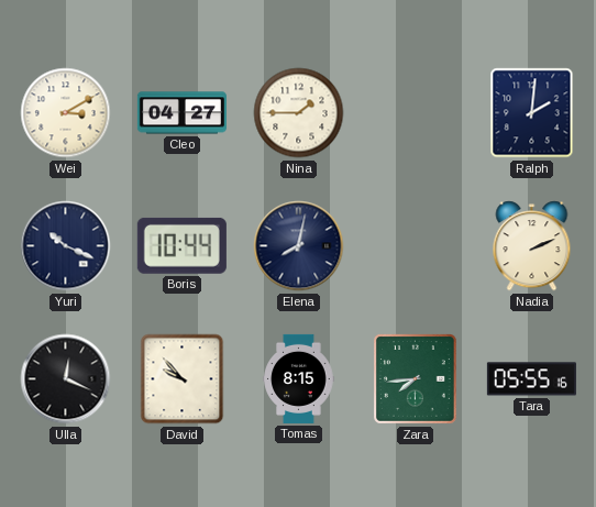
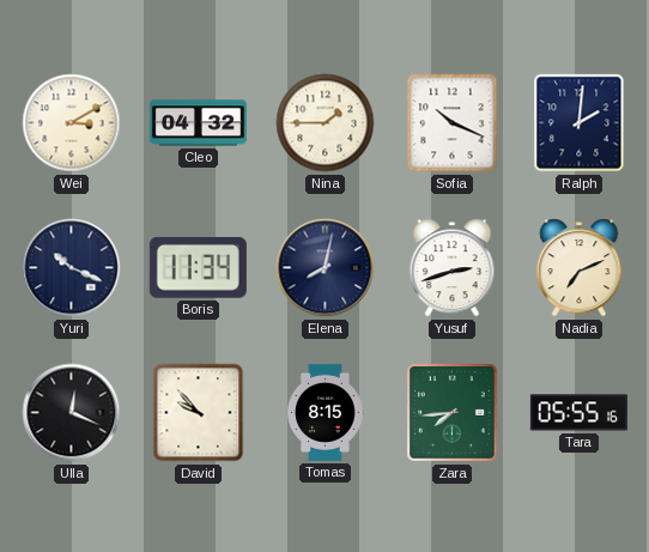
Cleo: 04:27 -> 04:32 (198, 123)
Sofia: none -> 10:19 (453, 123)
Boris: 10:44 -> 11:34 (198, 267)
Yusuf: none -> 2:42 (453, 268)
Nadia: 2:11 -> 7:11 (580, 268)
